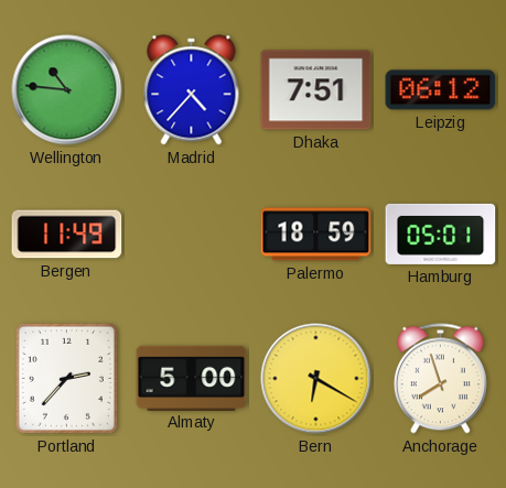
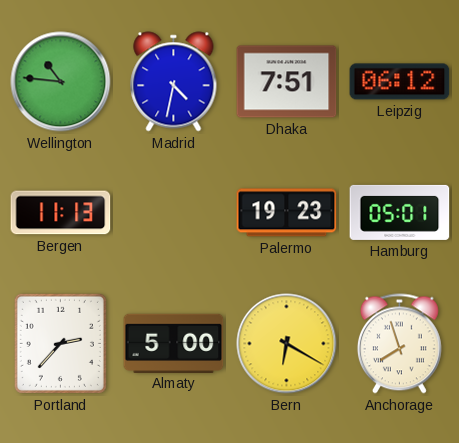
Madrid: 4:37 -> 4:32 (174, 82)
Bergen: 11:49 -> 11:13 (61, 213)
Palermo: 18:59 -> 19:23 (287, 213)
